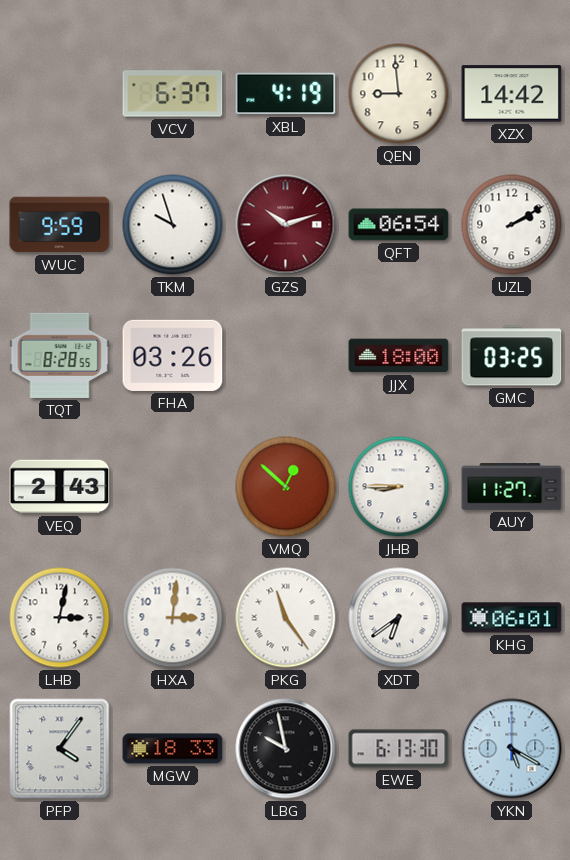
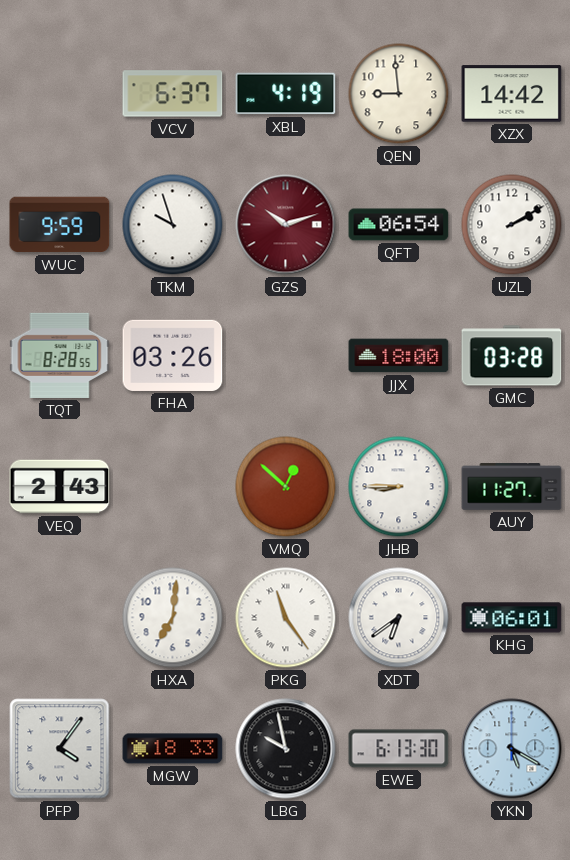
GMC: 03:25 -> 03:28 (512, 356)
LHB: 3:02 -> none (60, 618)
HXA: 3:01 -> 7:01 (173, 618)
